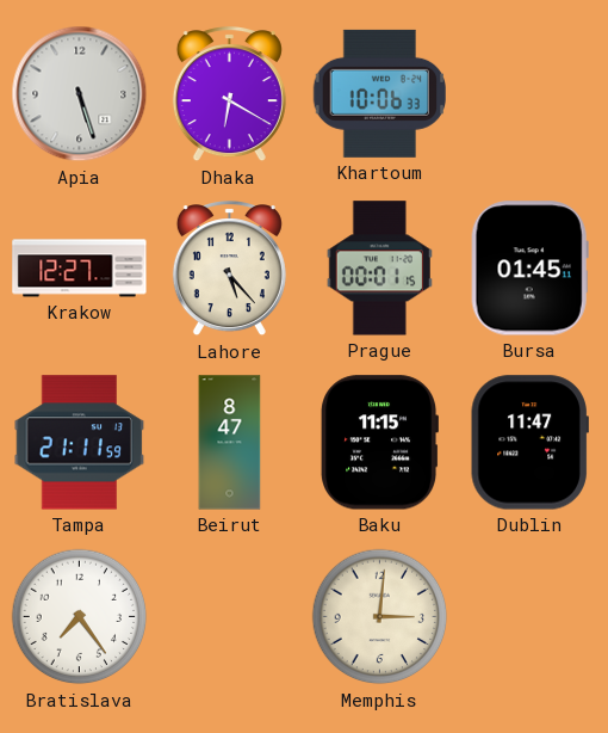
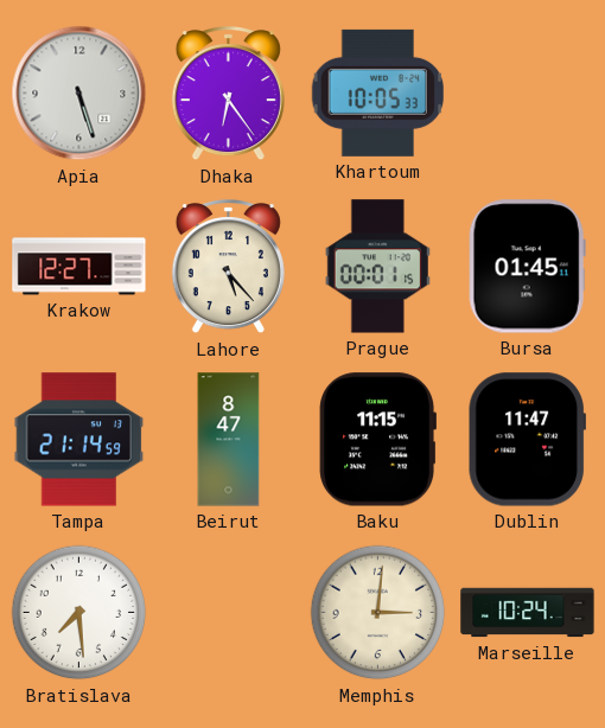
Dhaka: 6:20 -> 6:24 (228, 94)
Khartoum: 10:06 -> 10:05 (378, 92)
Tampa: 21:11 -> 21:14 (79, 440)
Bratislava: 7:24 -> 7:29 (79, 613)
Marseille: none -> 10:24 (528, 613)
